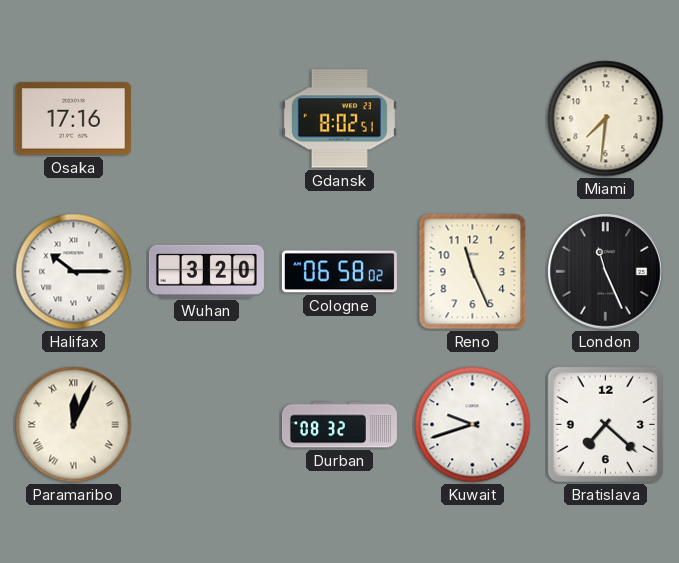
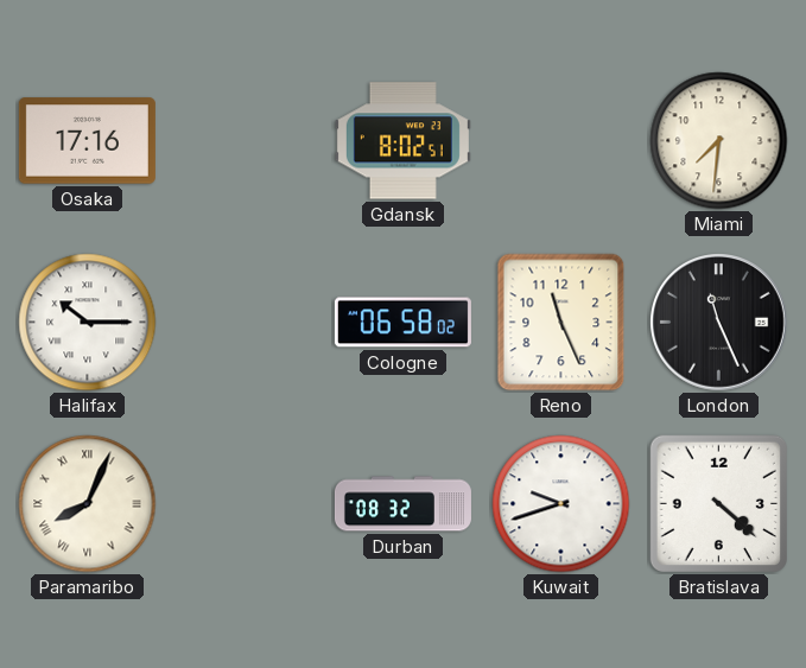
Wuhan: 3:20 -> none (206, 271)
Paramaribo: 12:04 -> 8:04 (88, 504)
Bratislava: 7:22 -> 4:22 (718, 503)
